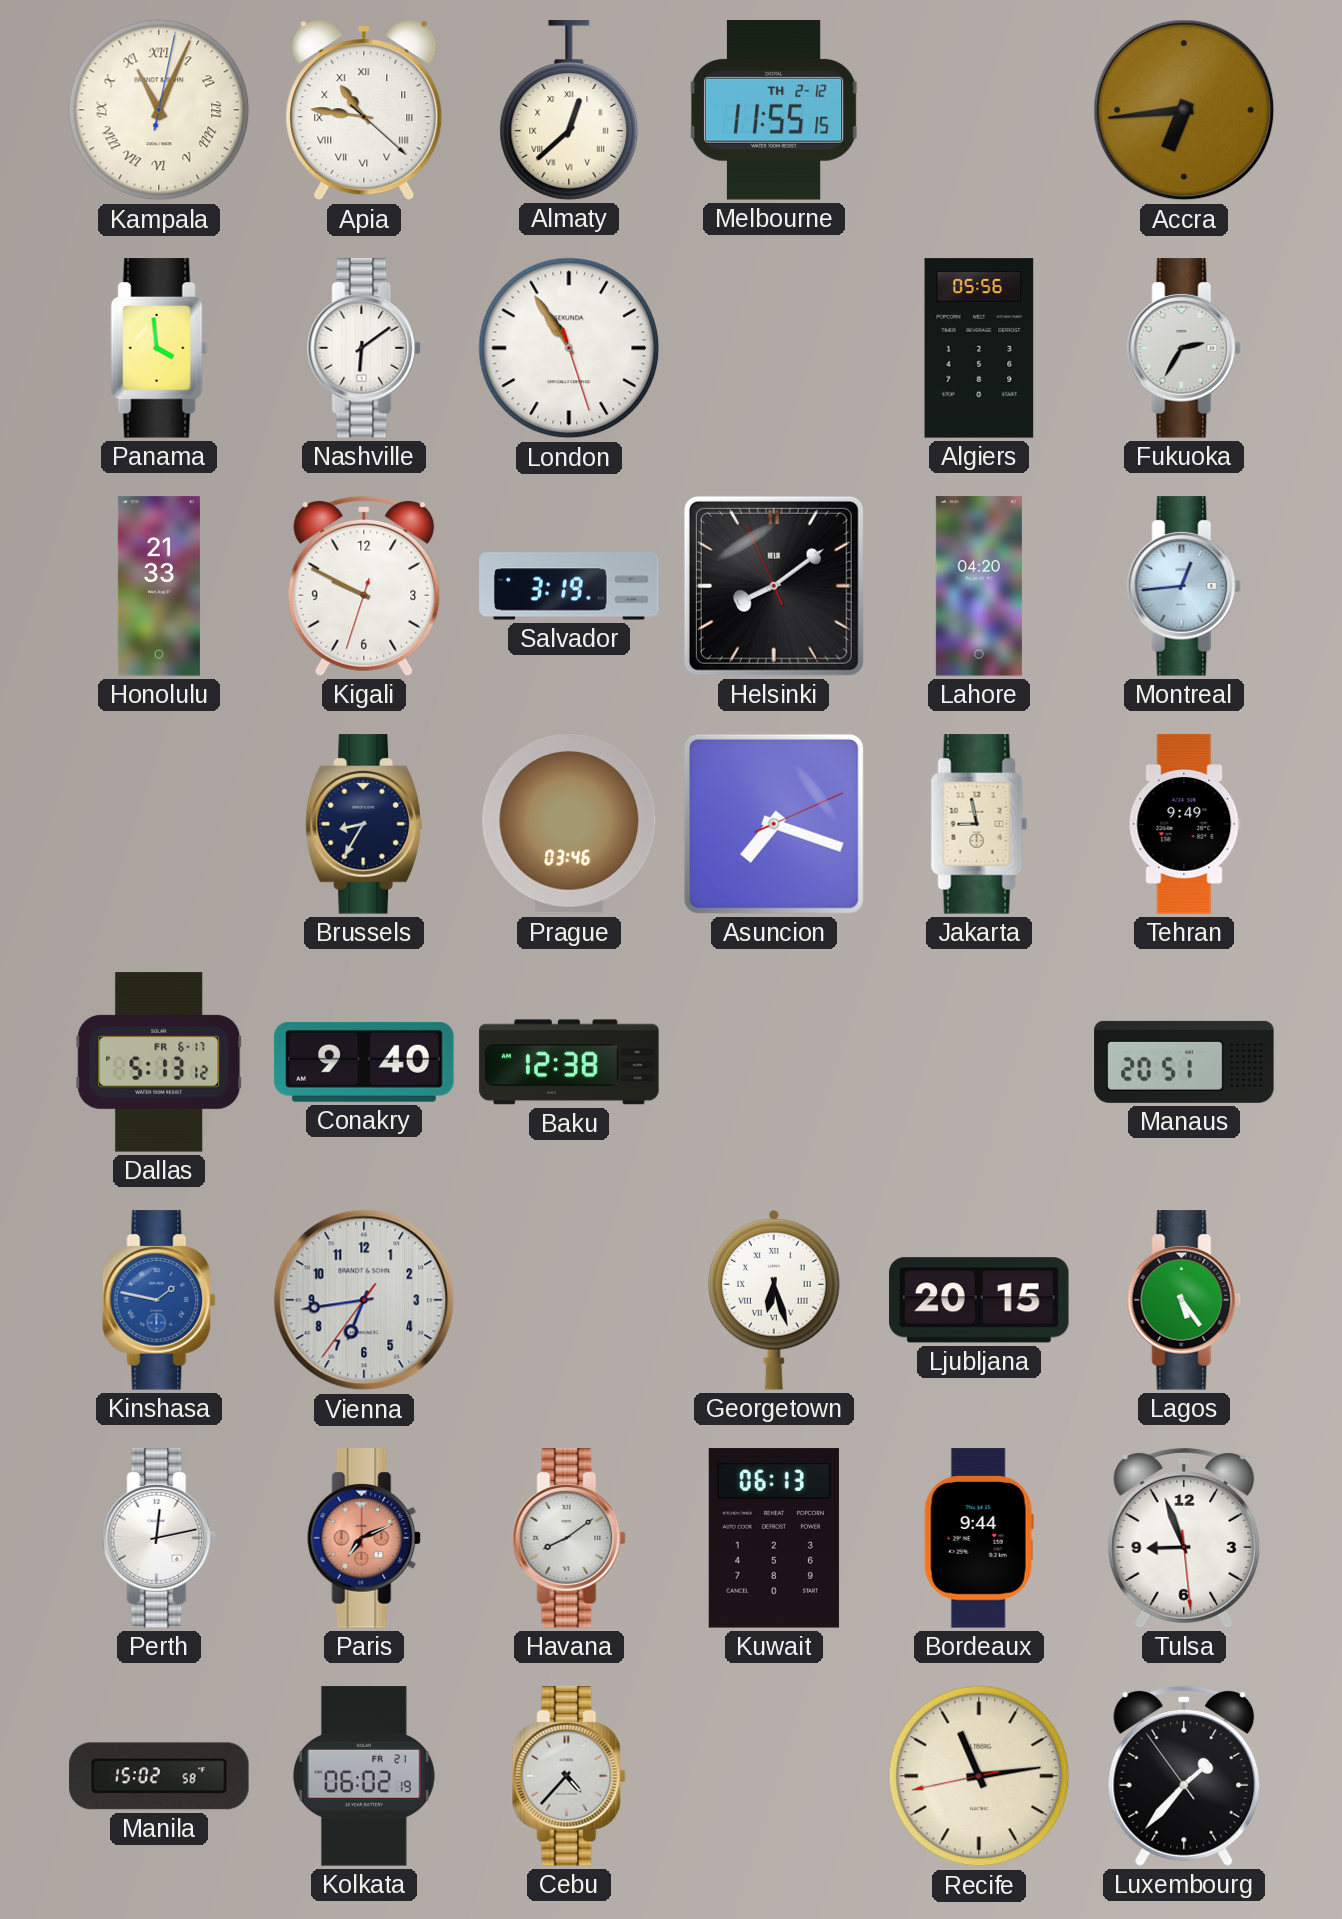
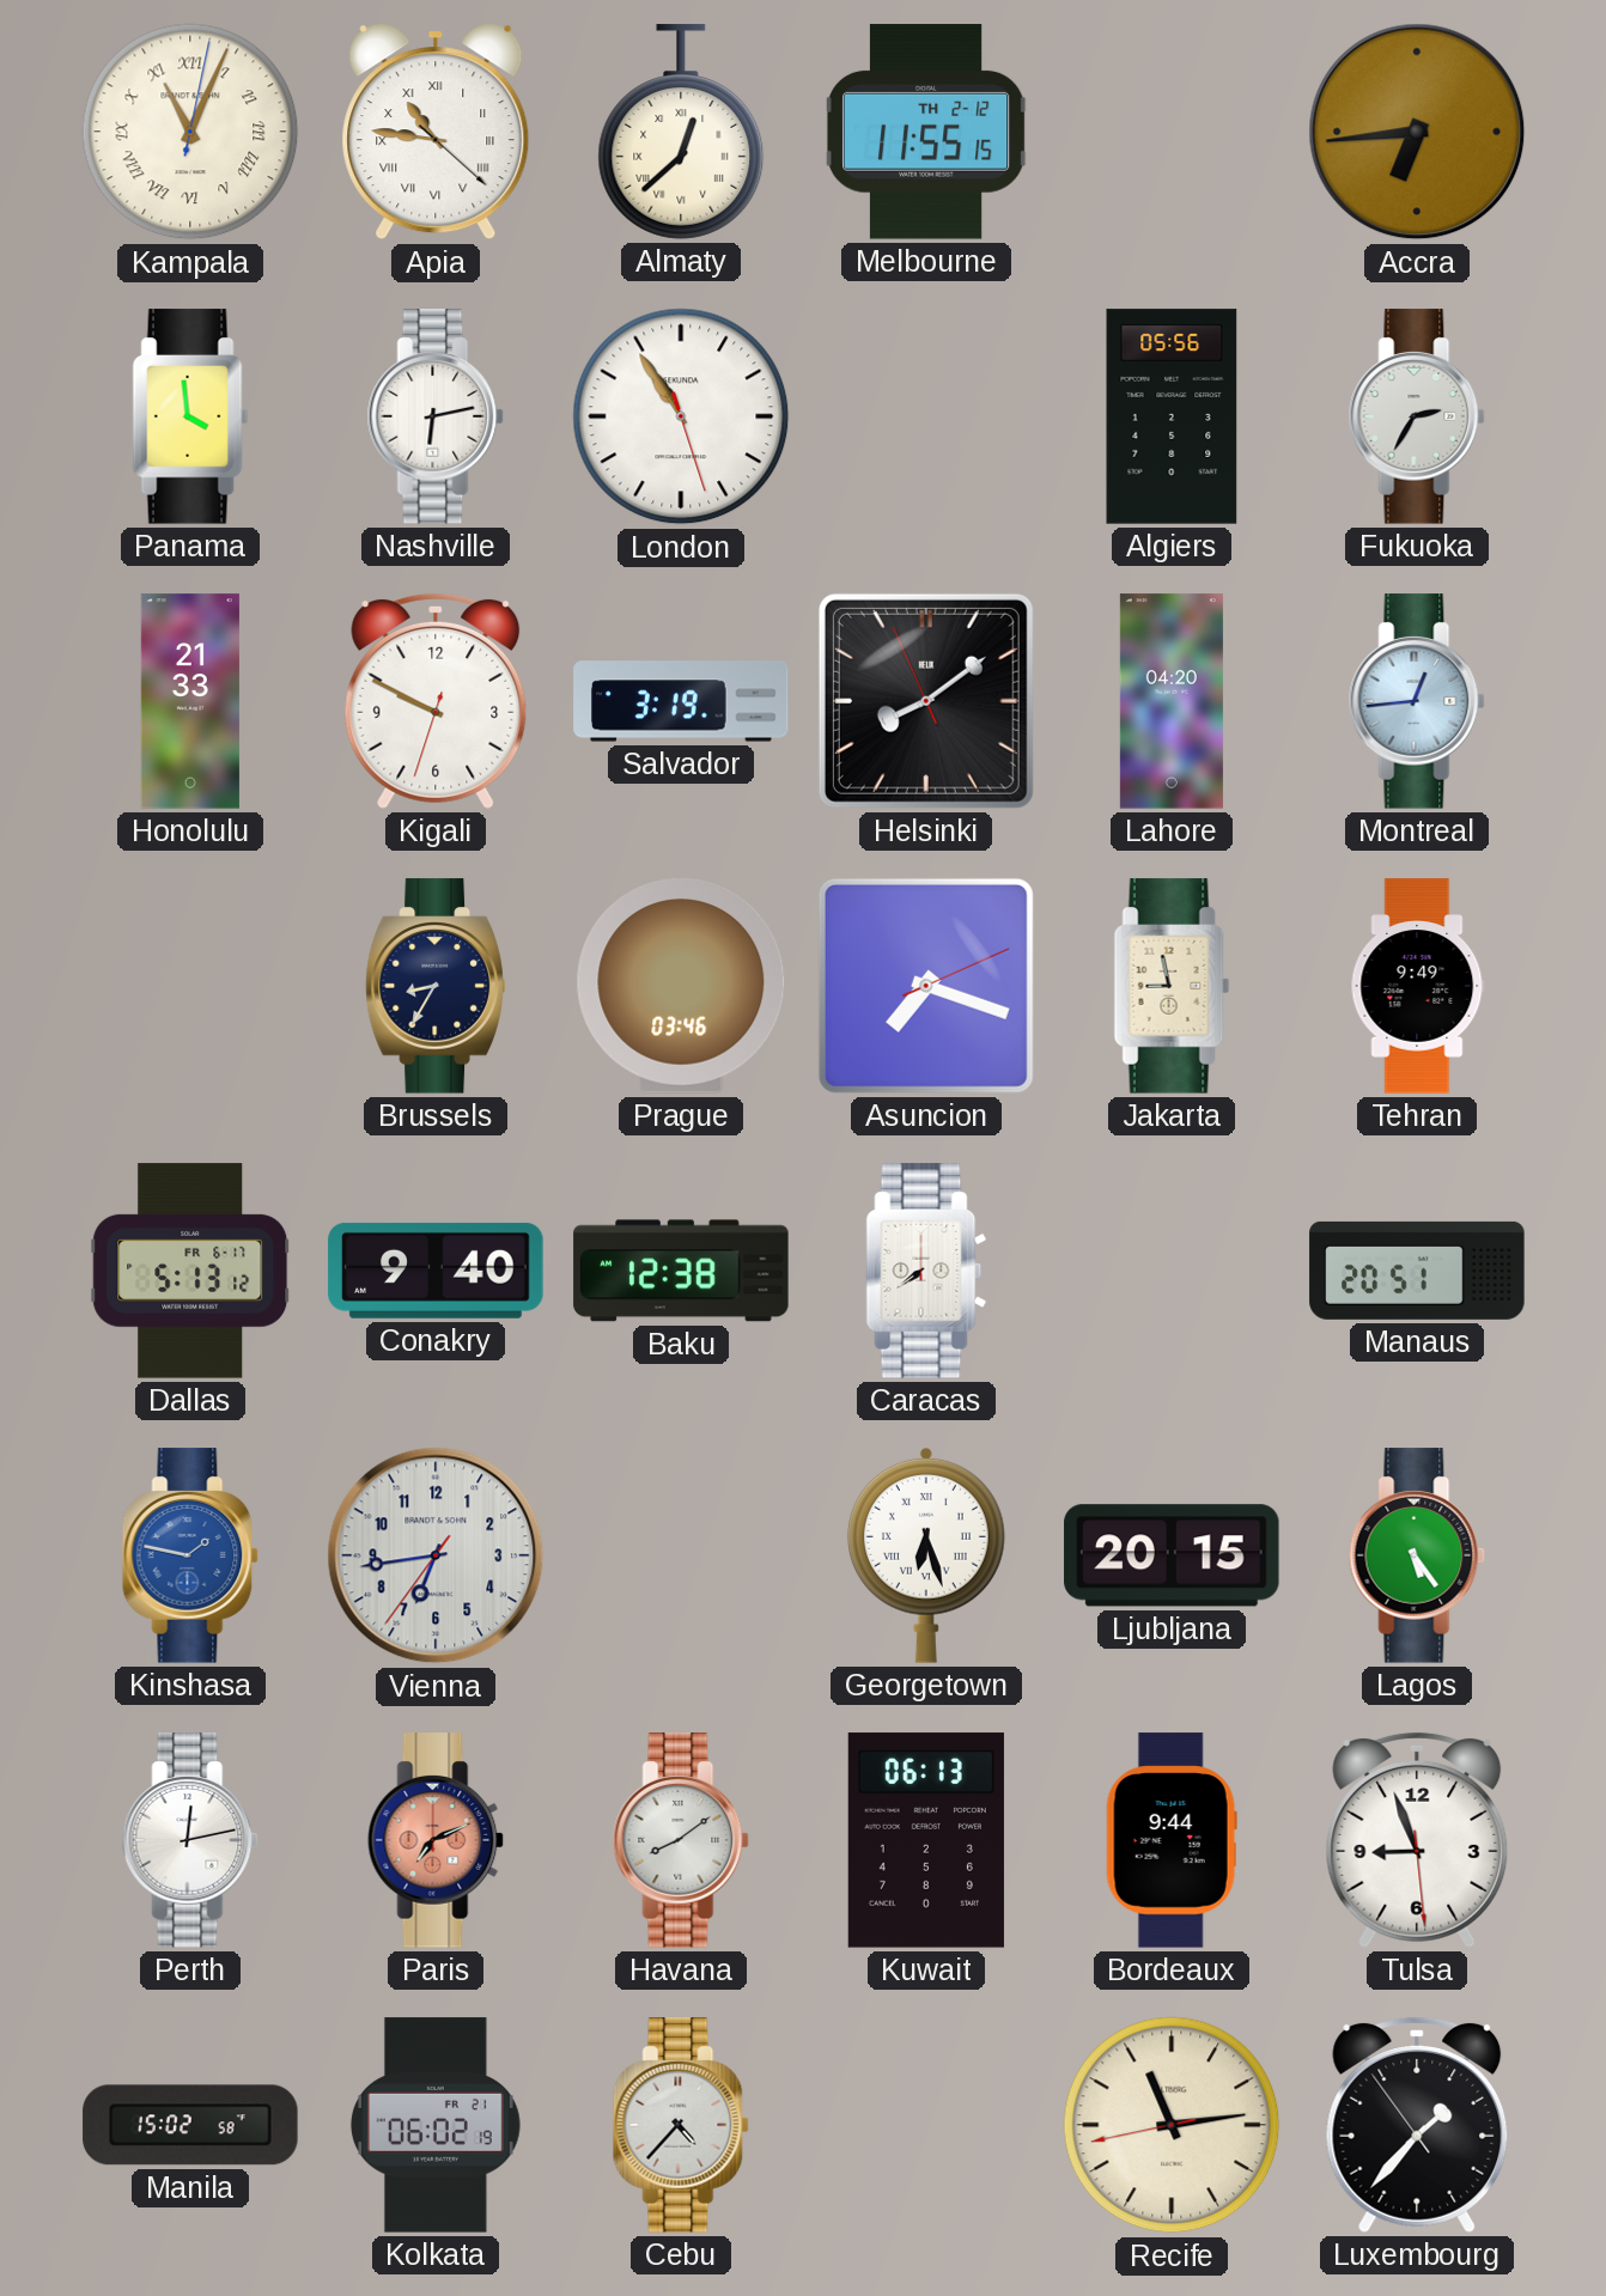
Nashville: 6:09 -> 6:13 (436, 416)
Caracas: none -> 7:39 (926, 1271)
